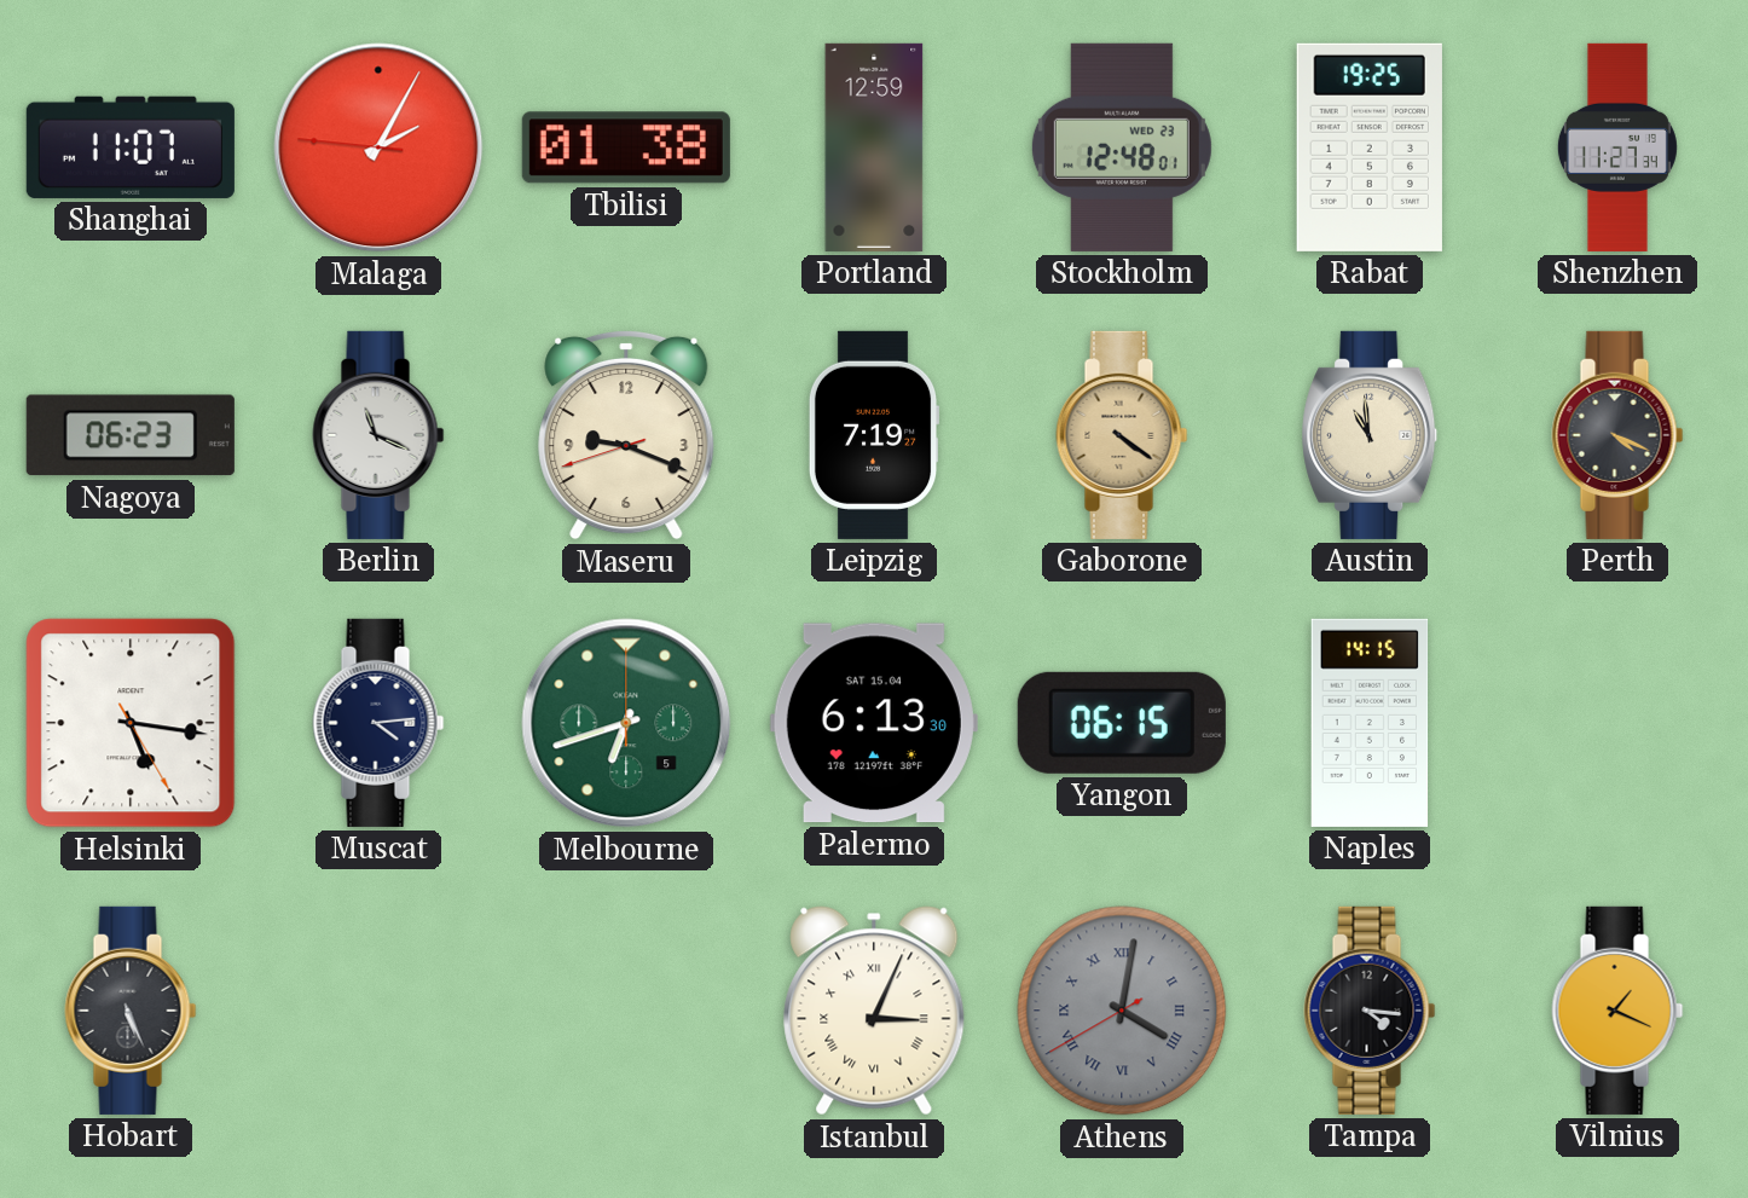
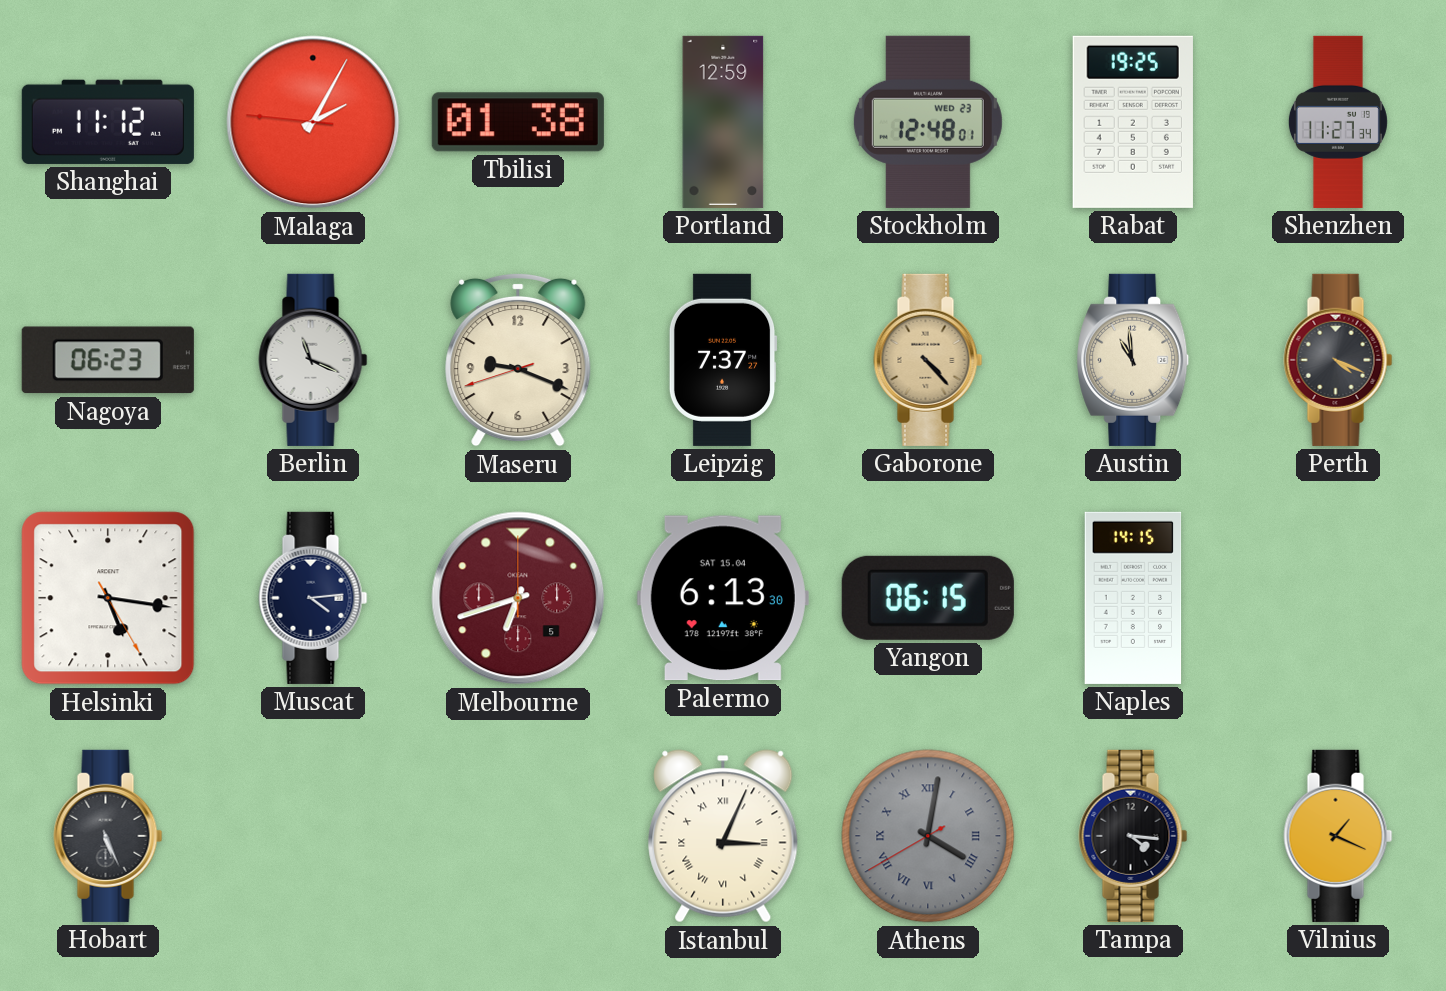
Shanghai: 11:07 -> 11:12 (108, 122)
Leipzig: 7:19 -> 7:37 (723, 360)
Gaborone: 4:21 -> 4:23 (928, 360)
Melbourne dial: green -> burgundy (518, 598)
